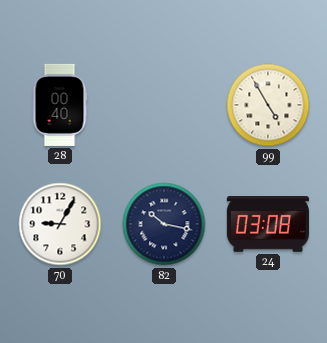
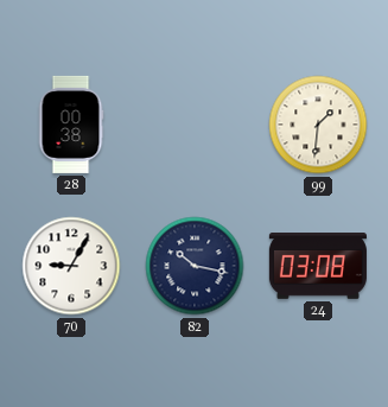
28: 00:40 -> 00:38 (71, 125)
99: 4:55 -> 1:31 (318, 125)
